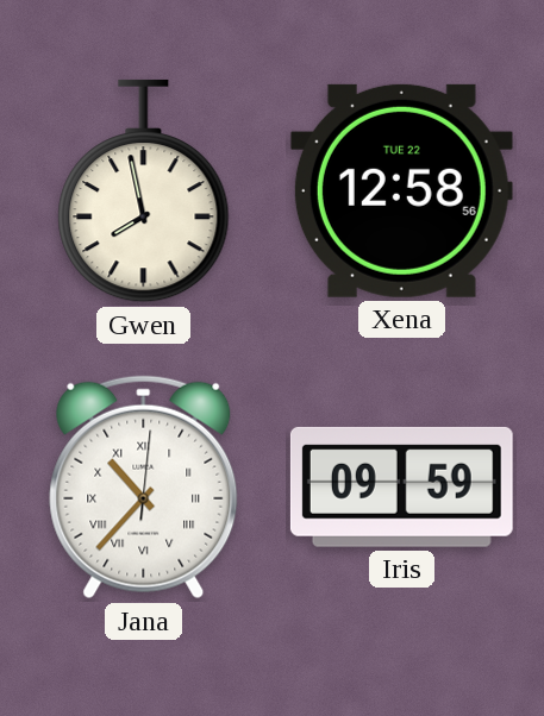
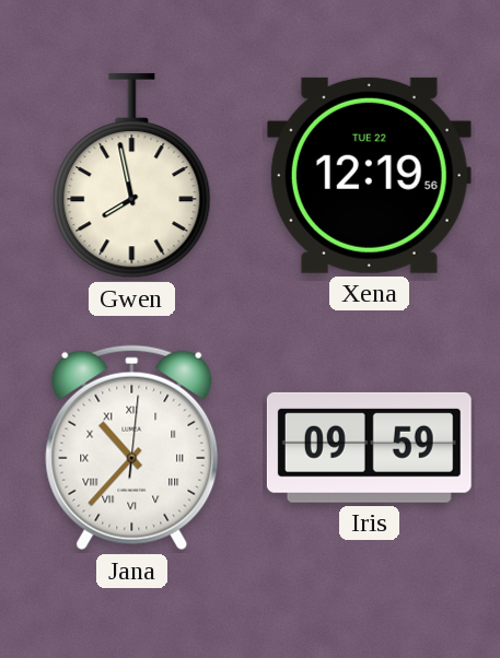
Xena: 12:58 -> 12:19 (369, 175)
